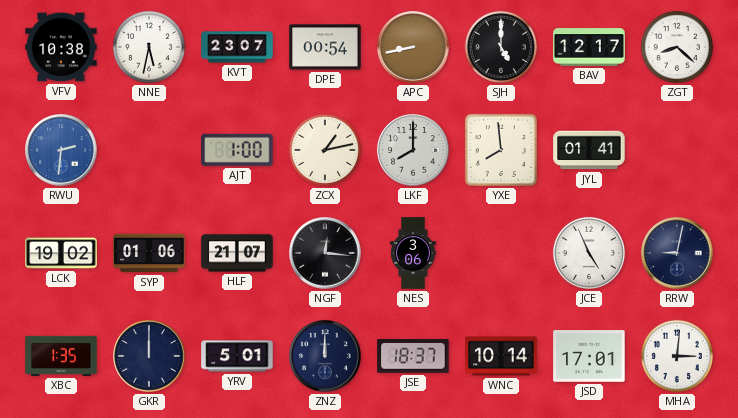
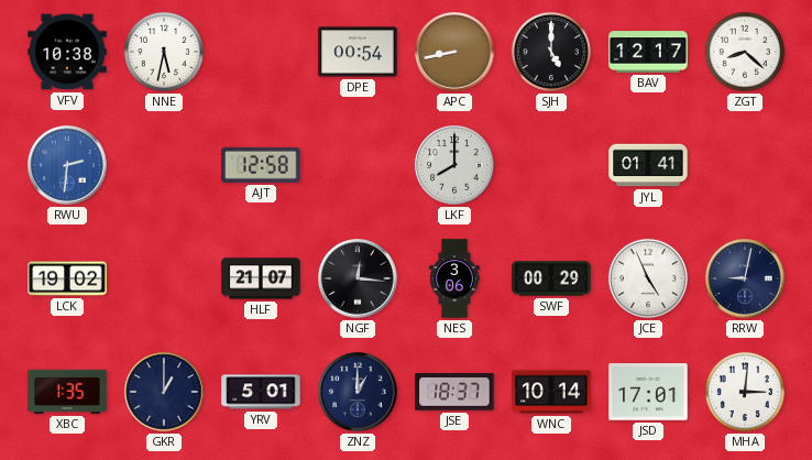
KVT: 23:07 -> none (237, 47)
AJT: 1:00 -> 12:58 (261, 165)
ZCX: 1:13 -> none (325, 150)
YXE: 7:59 -> none (501, 150)
SYP: 01:06 -> none (149, 253)
SWF: none -> 00:29 (551, 278)
GKR: 12:00 -> 1:00 (164, 392)
ZNZ: 12:00 -> 1:00 (358, 392)
